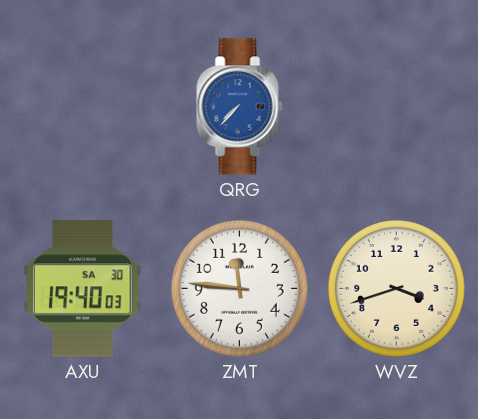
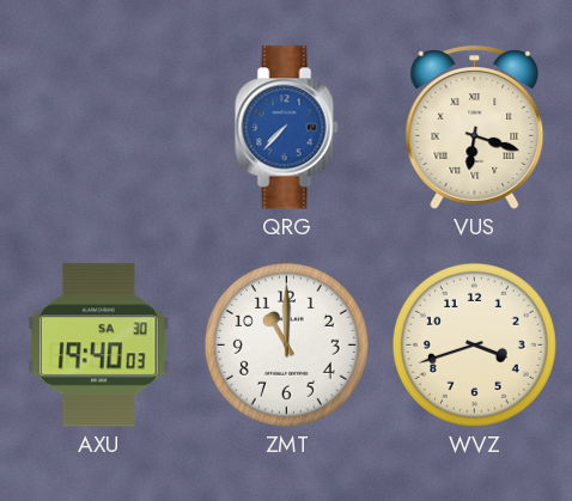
VUS: none -> 6:18 (475, 128)
ZMT: 11:46 -> 11:00 (286, 344)
